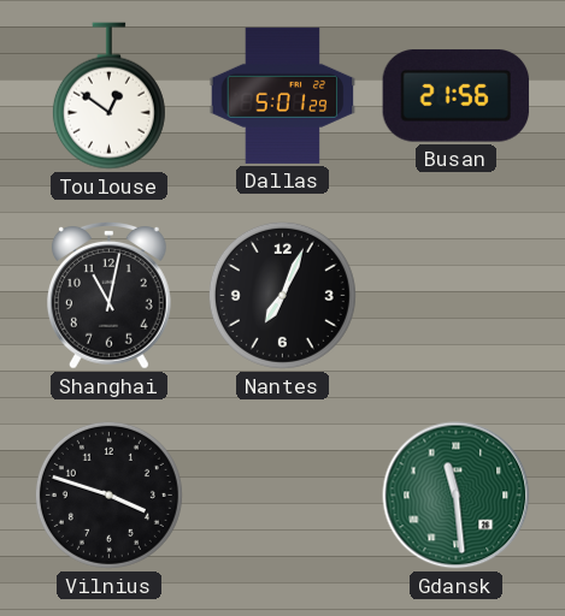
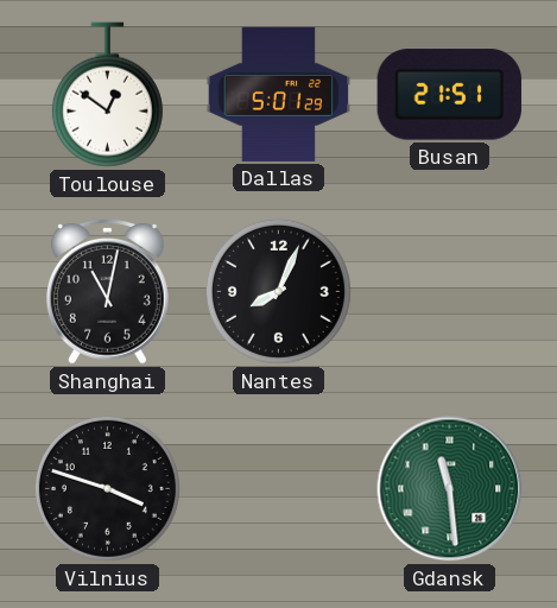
Busan: 21:56 -> 21:51 (450, 95)
Nantes: 7:04 -> 8:04 (278, 291)
